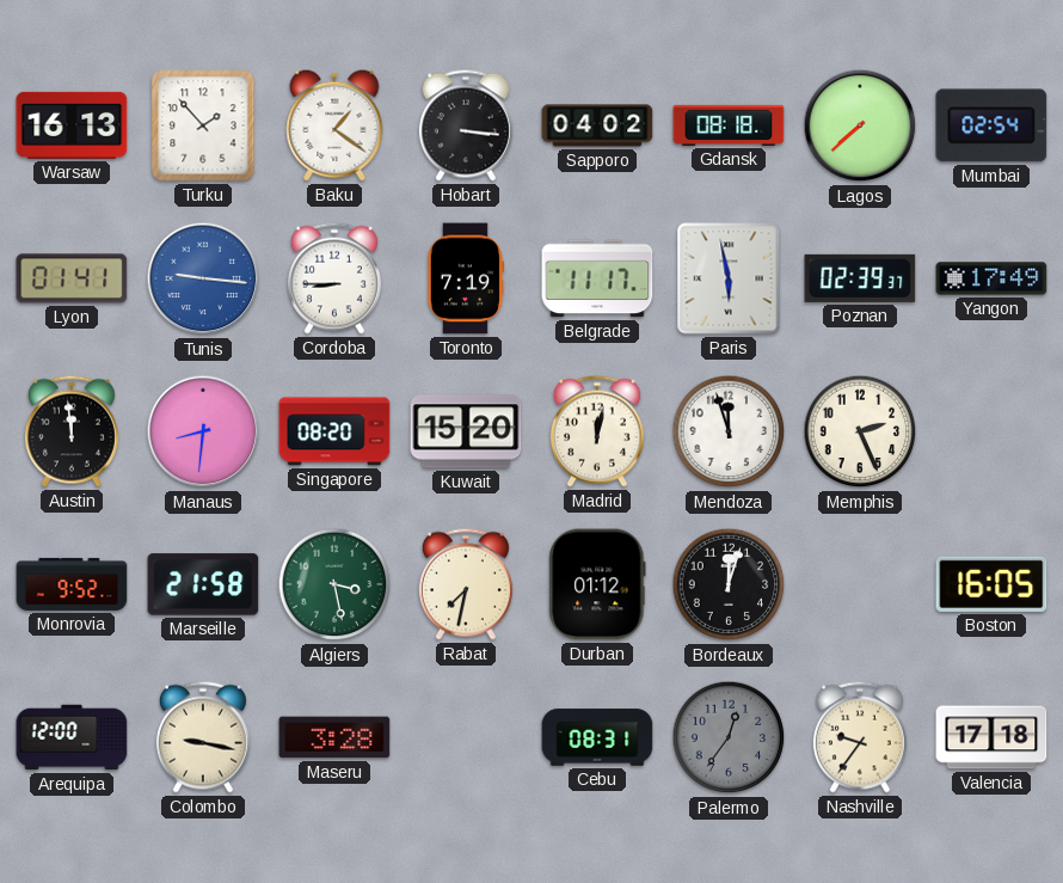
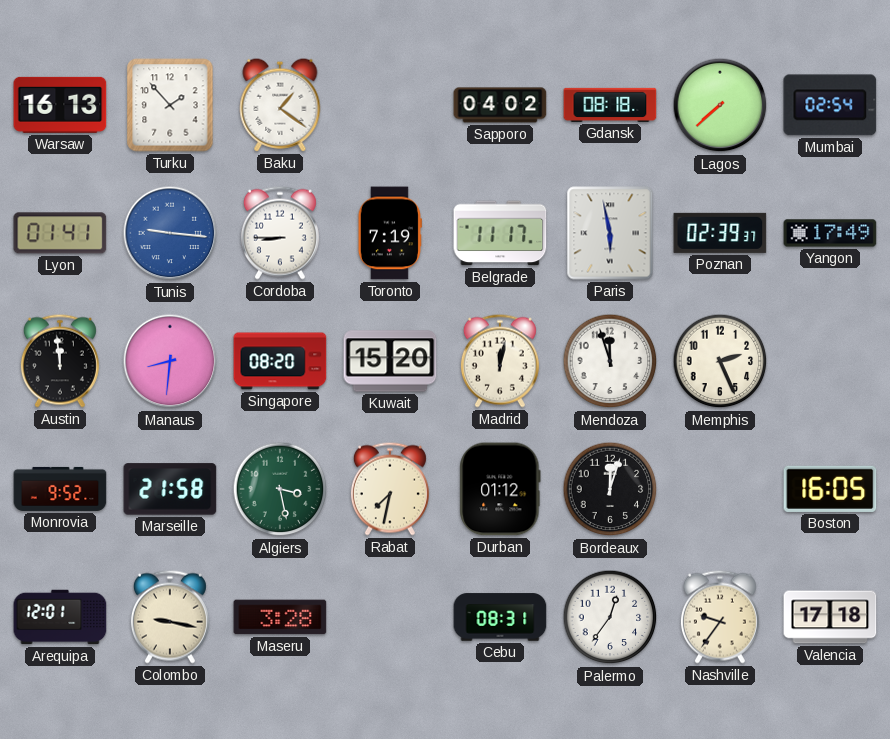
Hobart: 3:16 -> none (466, 125)
Arequipa: 12:00 -> 12:01 (60, 617)
Palermo dial: grey -> white (610, 617)
